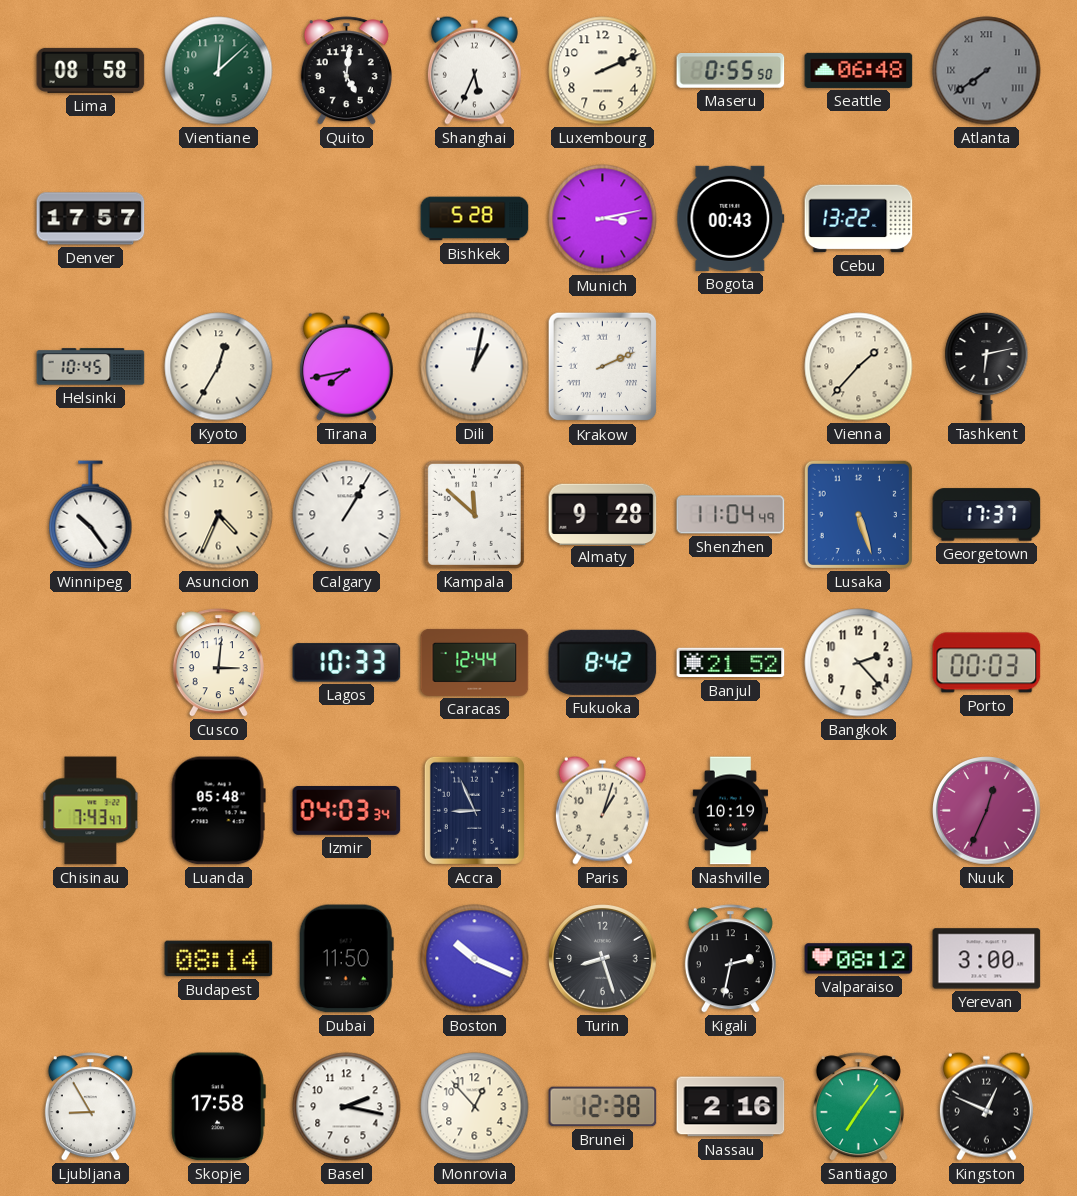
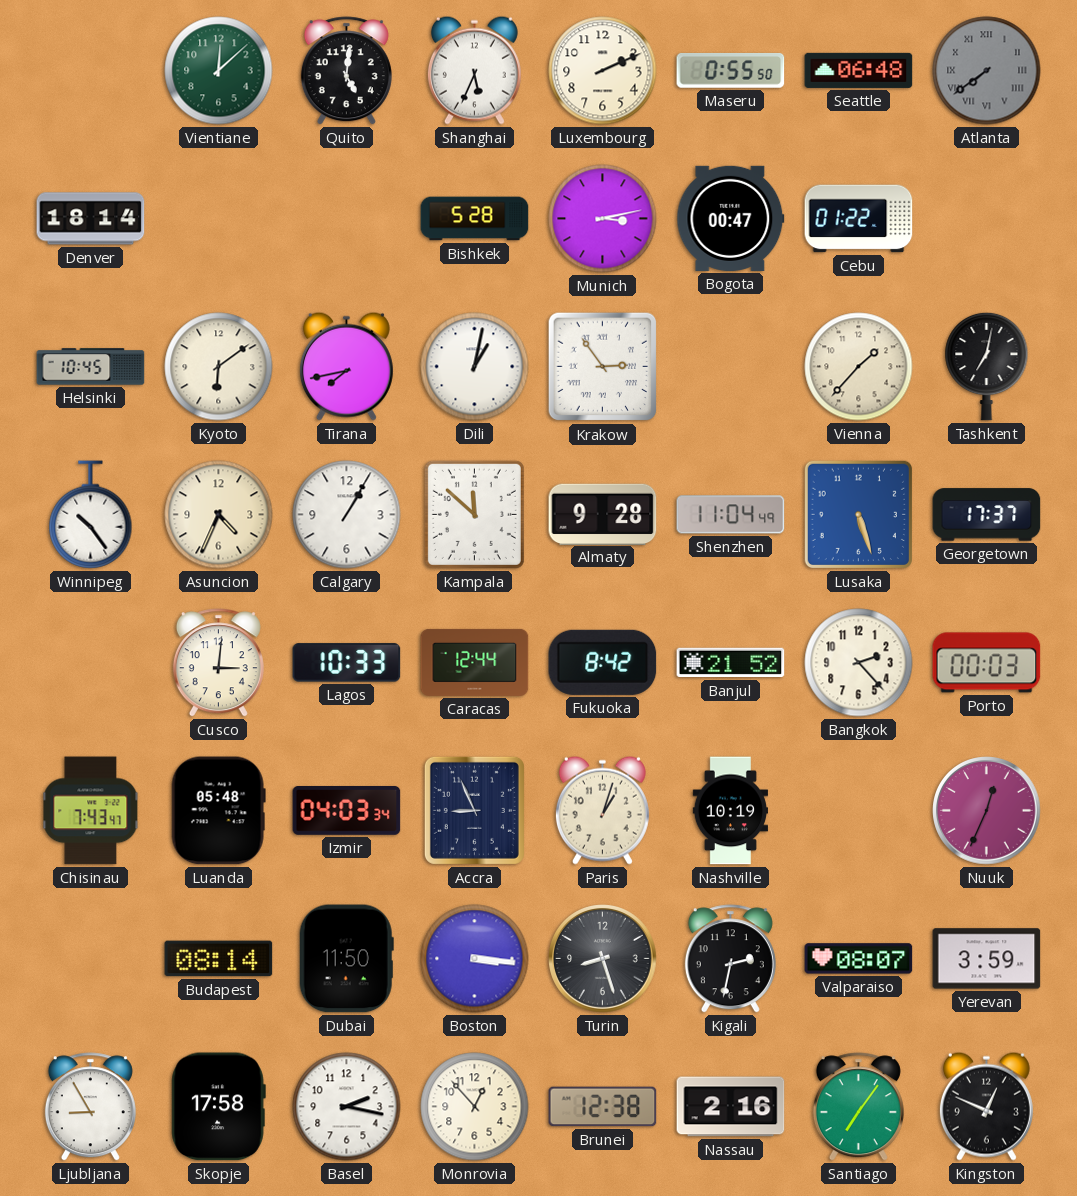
Lima: 08:58 -> none (91, 70)
Denver: 17:57 -> 18:14 (91, 219)
Bogota: 00:43 -> 00:47 (731, 218)
Cebu: 13:22 -> 01:22 (859, 219)
Kyoto: 12:35 -> 6:09 (219, 367)
Krakow: 2:11 -> 2:54 (603, 367)
Tashkent: 6:13 -> 7:02 (987, 366)
Boston: 10:19 -> 3:16 (475, 959)
Valparaiso: 08:12 -> 08:07 (859, 959)
Yerevan: 3:00 -> 3:59 (987, 959)
